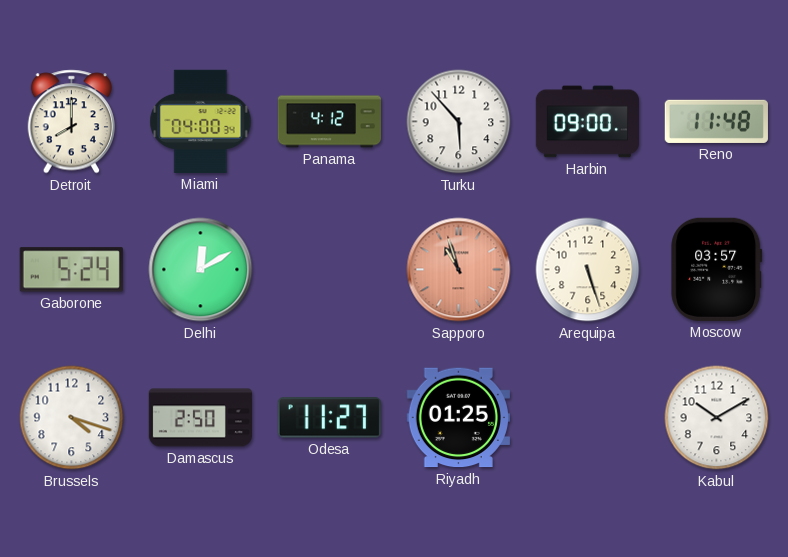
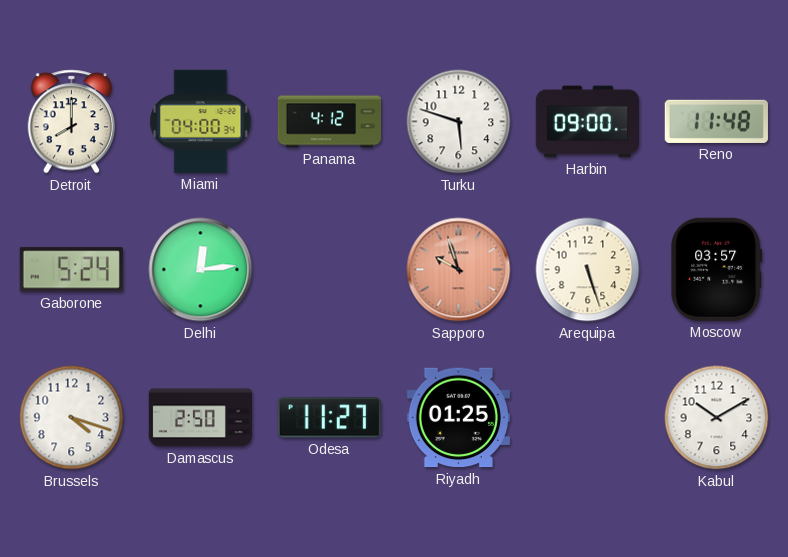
Turku: 5:53 -> 5:48 (459, 122)
Delhi: 12:10 -> 12:14 (201, 270)
Sapporo: 10:57 -> 9:57 (459, 270)
